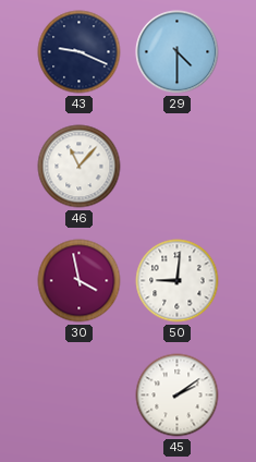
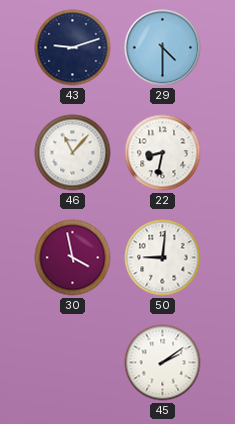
43: 9:19 -> 9:12 (73, 48)
22: none -> 8:32 (163, 153)
